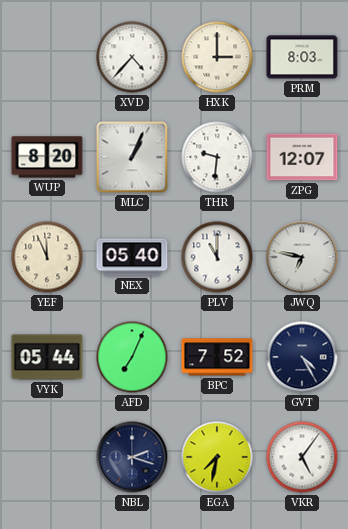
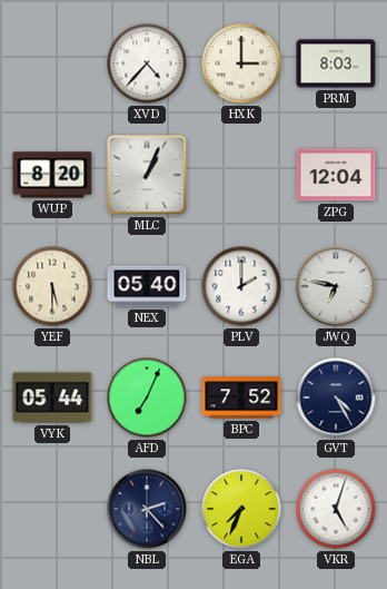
THR: 9:31 -> none (217, 157)
ZPG: 12:07 -> 12:04 (336, 175)
YEF: 11:56 -> 5:30 (52, 286)
PLV: 11:00 -> 2:00 (241, 286)
NBL: 2:18 -> 2:23 (147, 509)
EGA: 7:32 -> 7:34 (241, 509)
VKR: 5:06 -> 5:03 (336, 509)
